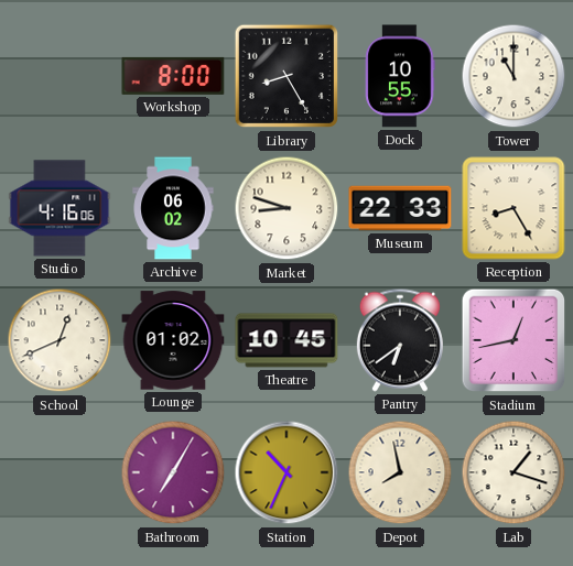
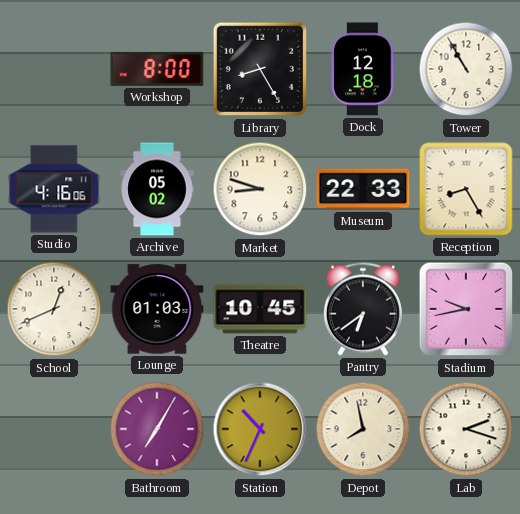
Dock: 10:55 -> 12:18 (363, 69)
Tower: 11:00 -> 10:55 (466, 69)
Archive: 06:02 -> 05:02 (157, 189)
Lounge: 01:02 -> 01:03 (157, 309)
Stadium: 12:43 -> 9:43 (466, 309)
Lab: 1:18 -> 2:18 (466, 429)
